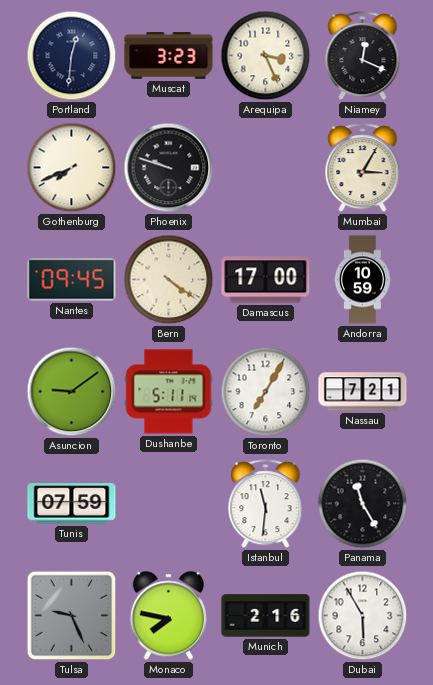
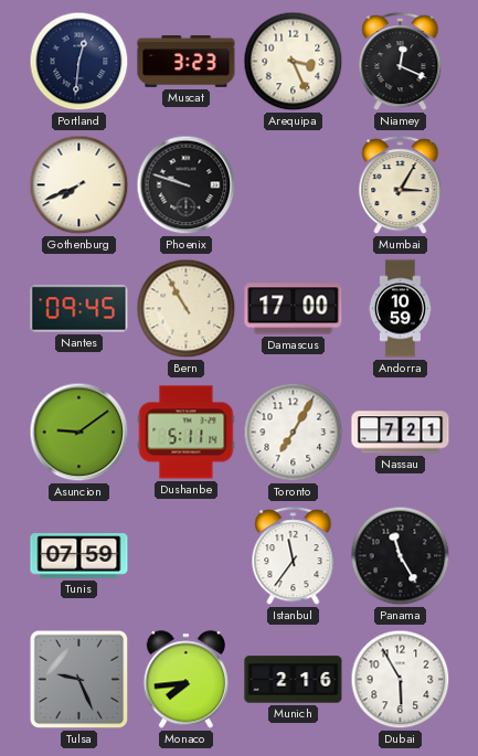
Bern: 4:21 -> 10:55 (187, 309)
Istanbul: 11:31 -> 11:36 (294, 556)
Monaco: 7:47 -> 7:44 (185, 680)
